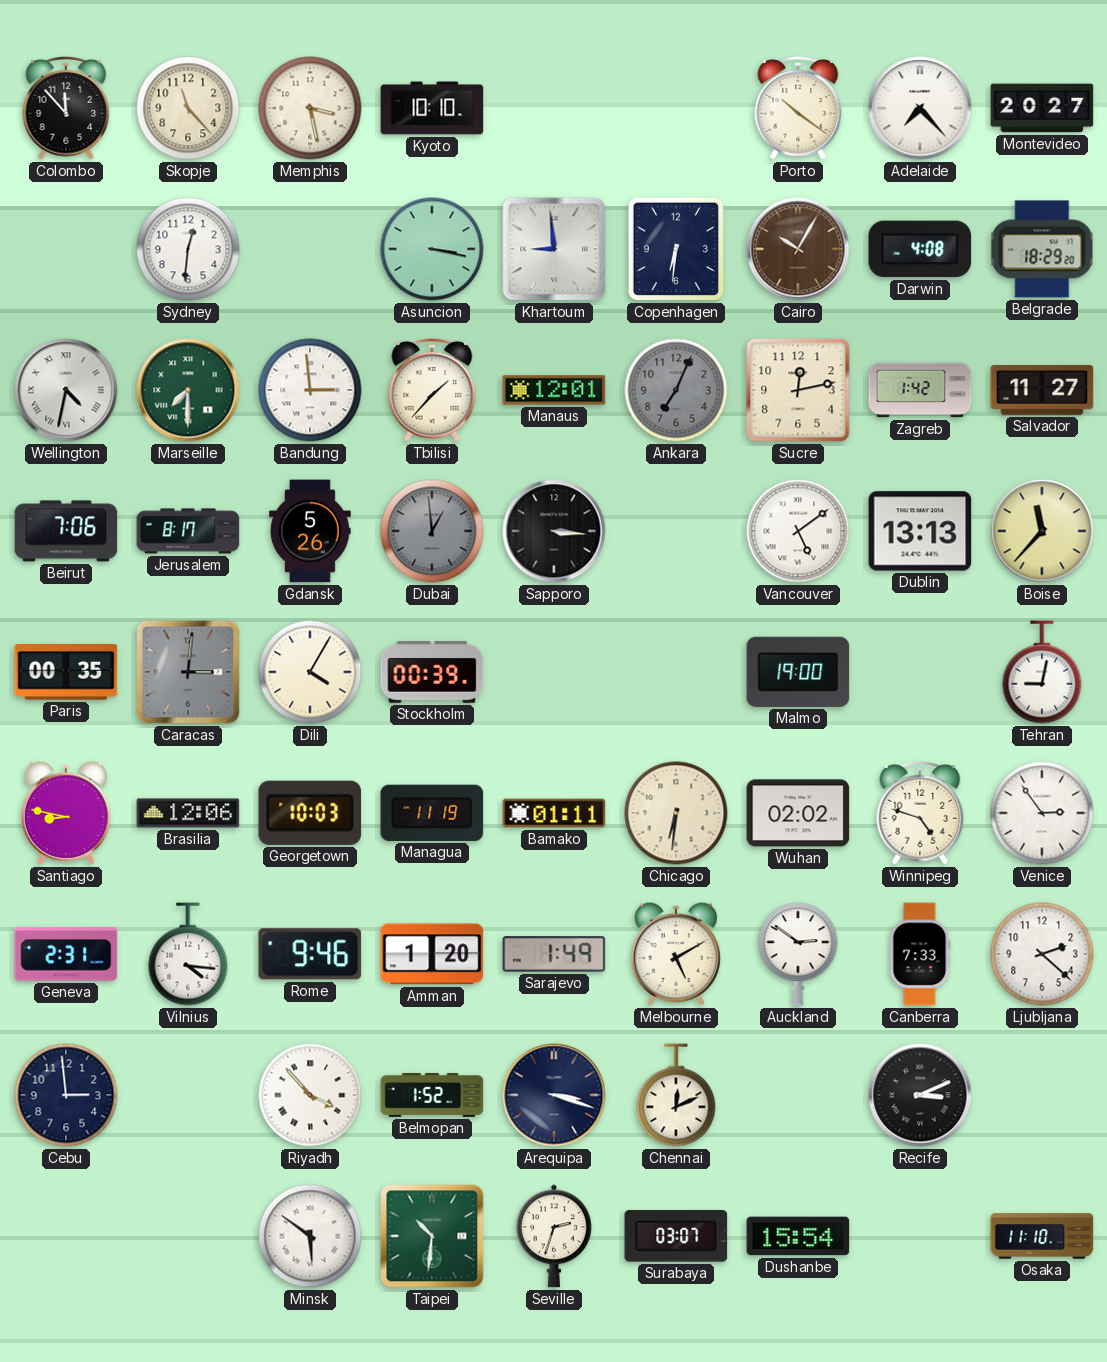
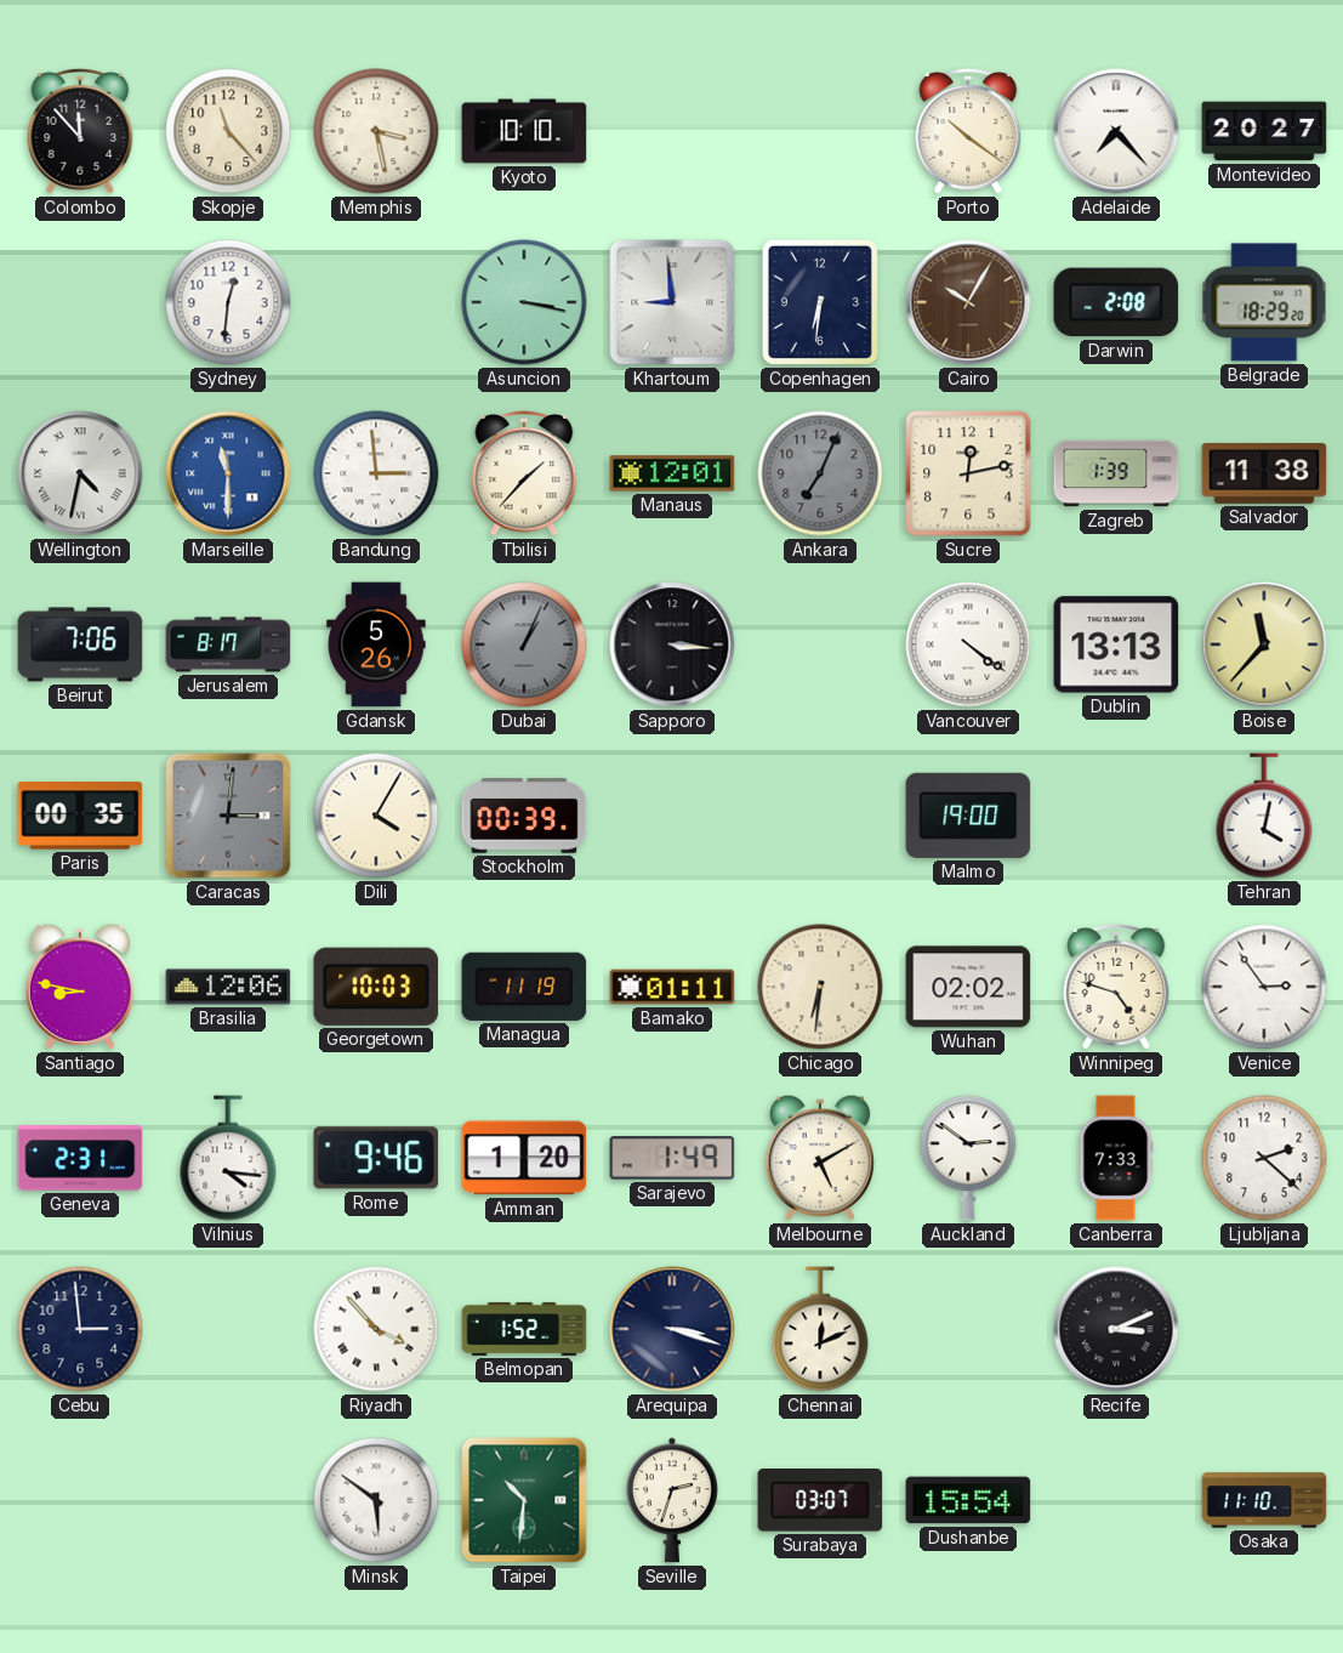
Darwin: 4:08 -> 2:08 (1116, 302)
Marseille: 7:30 -> 11:30 (228, 473)
Marseille dial: green -> blue (228, 473)
Zagreb: 1:42 -> 1:39 (1116, 473)
Salvador: 11:27 -> 11:38 (1264, 475)
Dubai: 12:59 -> 1:04 (524, 644)
Vancouver: 5:09 -> 4:21 (968, 644)
Tehran: 9:02 -> 4:02 (1264, 816)
